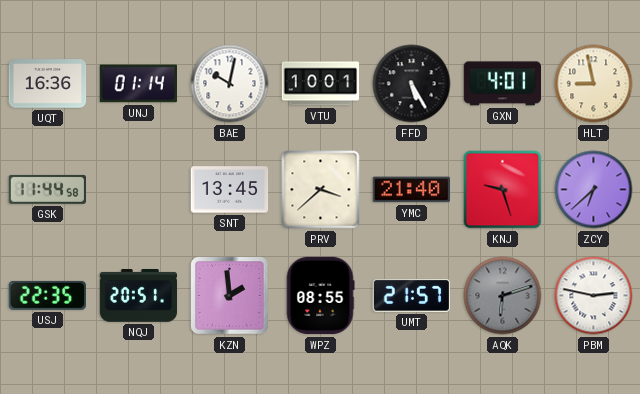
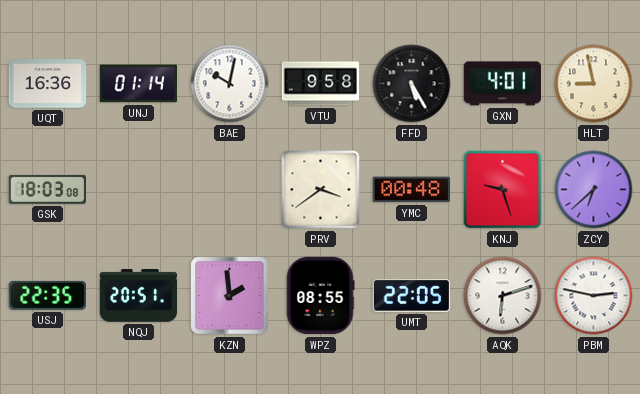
VTU: 10:01 -> 9:58 (321, 84)
GSK: 11:44 -> 18:03 (48, 189)
SNT: 13:45 -> none (230, 190)
PRV: 3:38 -> 3:39 (321, 190)
YMC: 21:40 -> 00:48 (411, 190)
UMT: 21:57 -> 22:05 (411, 295)
AQK dial: grey -> white (503, 296)
